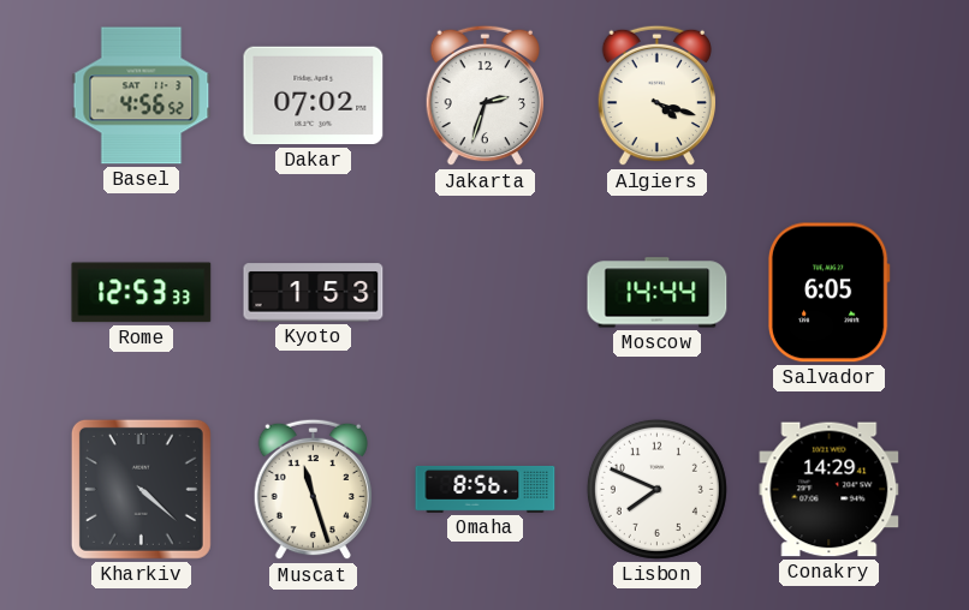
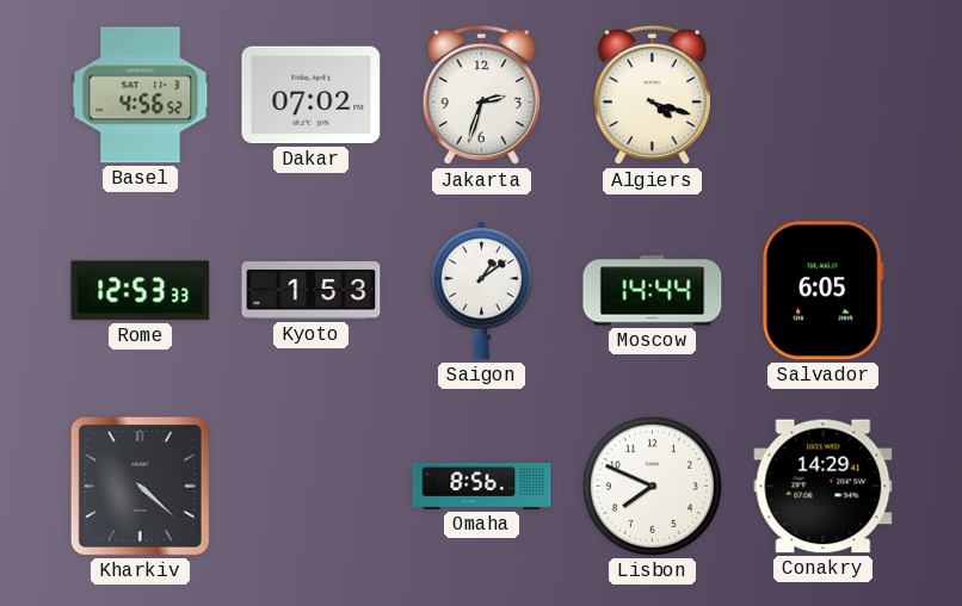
Saigon: none -> 1:09 (481, 291)
Muscat: 11:27 -> none (313, 490)
